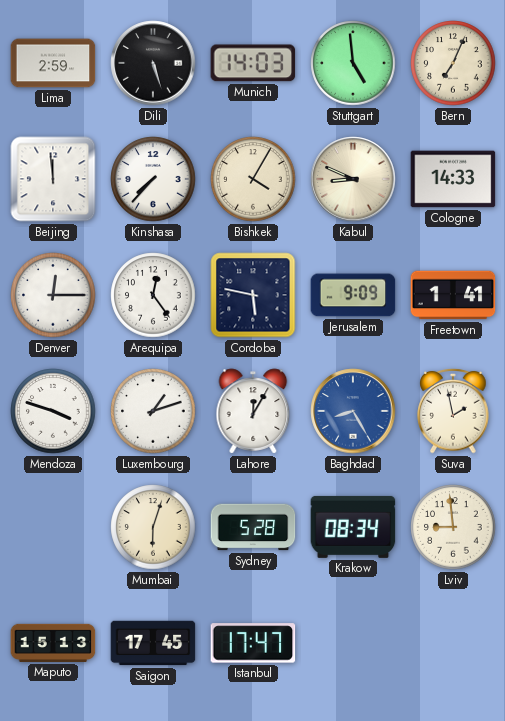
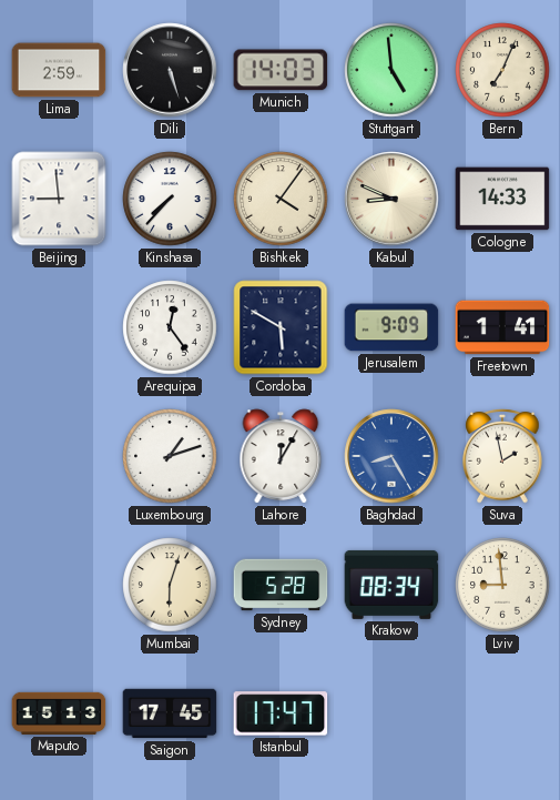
Beijing: 11:59 -> 8:59 (59, 199)
Bishkek: 4:05 -> 4:06 (281, 199)
Denver: 12:15 -> none (53, 295)
Cordoba: 5:47 -> 5:50 (281, 327)
Mendoza: 3:48 -> none (53, 411)
